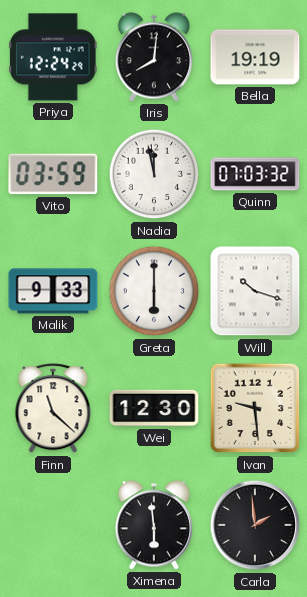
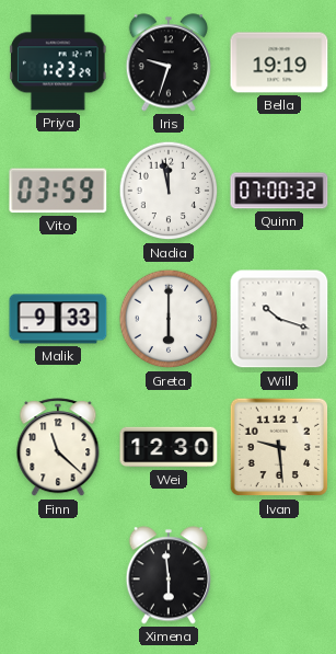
Priya: 12:24 -> 1:23 (58, 62)
Iris: 8:01 -> 9:33 (169, 62)
Quinn: 07:03 -> 07:00 (279, 191)
Carla: 1:59 -> none (255, 525)
